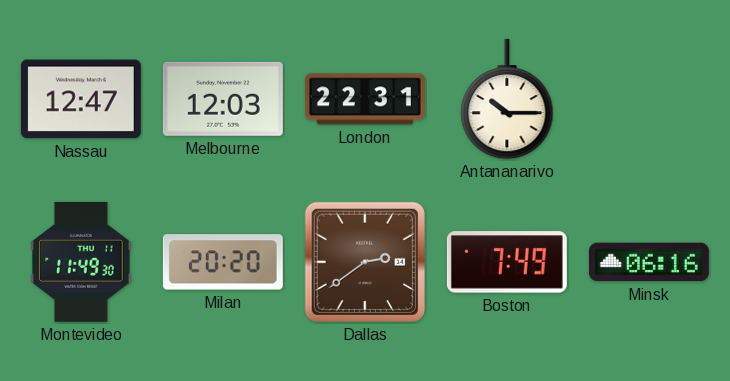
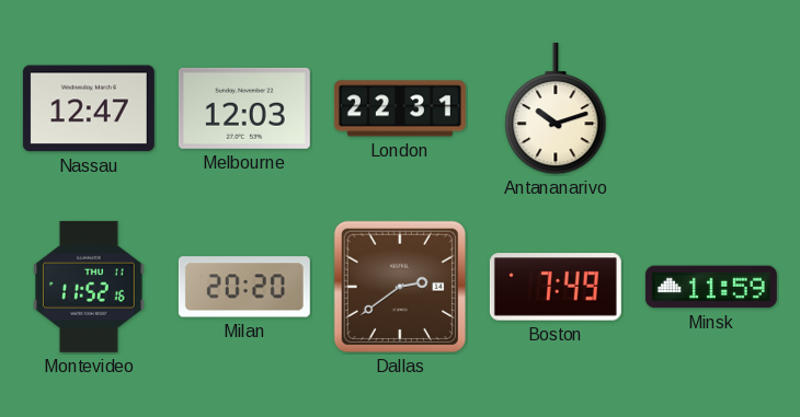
Antananarivo: 10:15 -> 10:12 (556, 108)
Montevideo: 11:49 -> 11:52 (90, 287)
Minsk: 06:16 -> 11:59 (711, 287)
